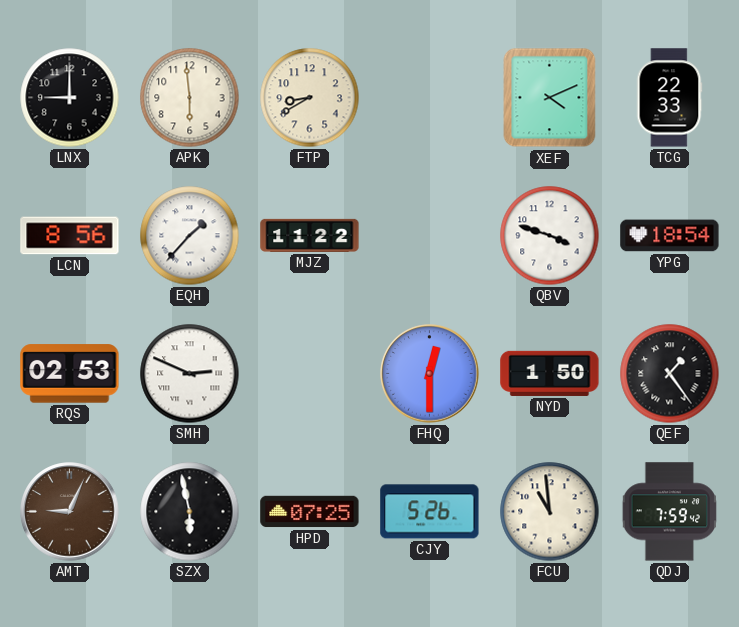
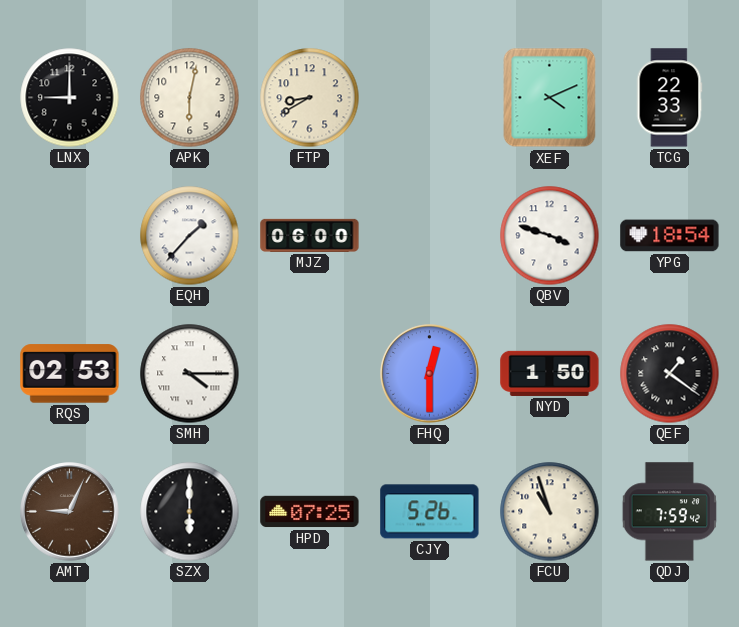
APK: 5:59 -> 6:02 (190, 98)
LCN: 8:56 -> none (70, 236)
MJZ: 11:22 -> 06:00 (310, 235)
SMH: 2:49 -> 4:15 (190, 374)
QEF: 1:24 -> 1:21 (670, 374)
SZX: 5:58 -> 6:00 (190, 512)
FCU: 10:59 -> 10:57 (550, 512)
